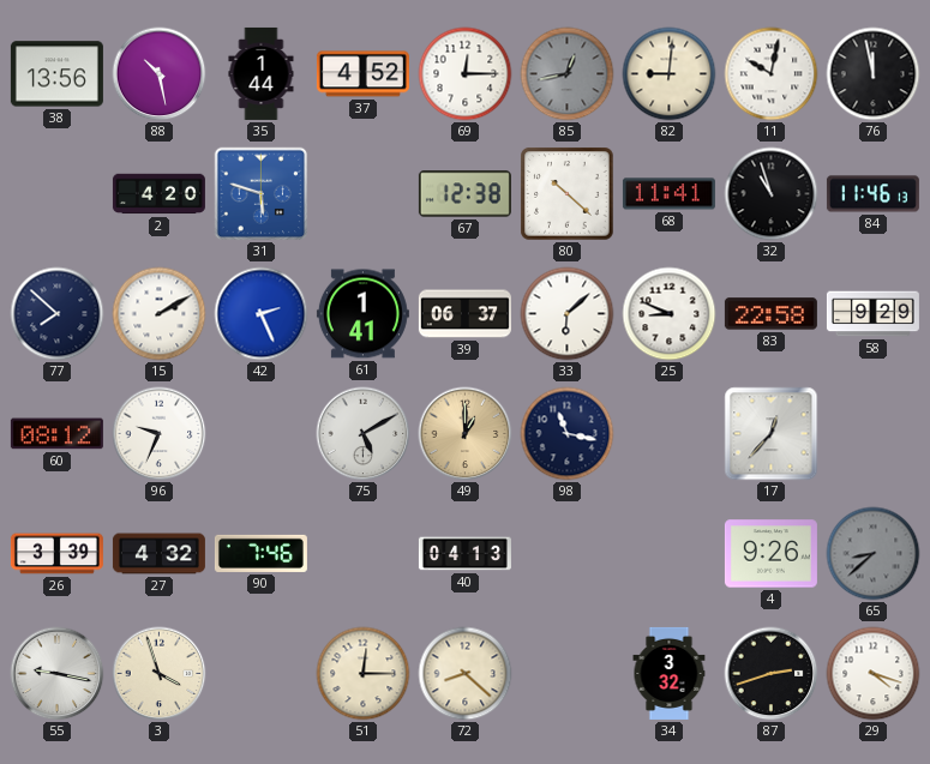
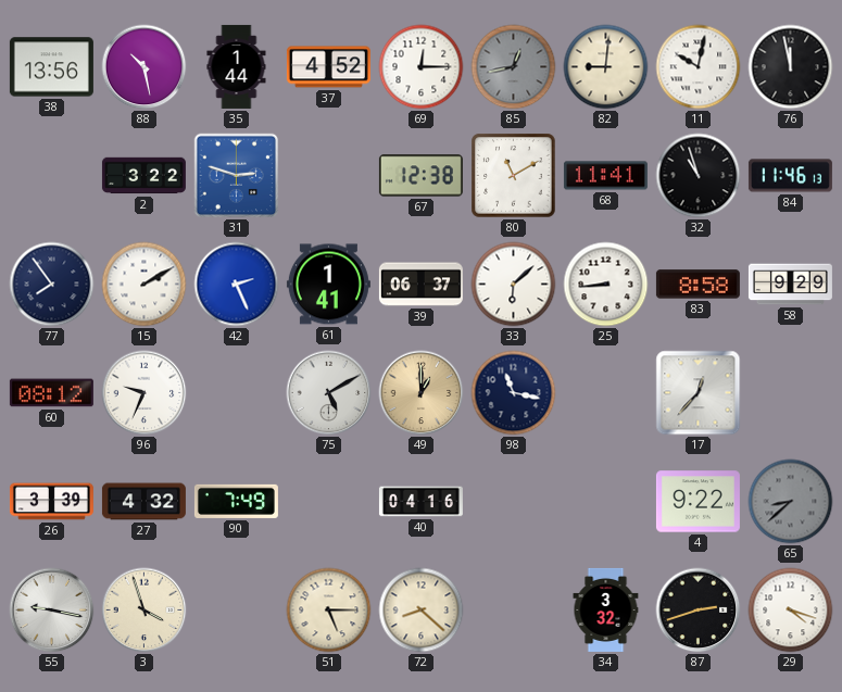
2: 4:20 -> 3:22 (143, 176)
31: 5:48 -> 2:48 (237, 176)
80: 10:22 -> 11:10 (514, 176)
77: 7:52 -> 7:54 (52, 285)
25: 8:49 -> 8:44 (606, 285)
83: 22:58 -> 8:58 (698, 285)
90: 7:46 -> 7:49 (236, 501)
40: 04:13 -> 04:16 (420, 502)
4: 9:26 -> 9:22 (698, 502)
51: 12:15 -> 5:15 (329, 611)
